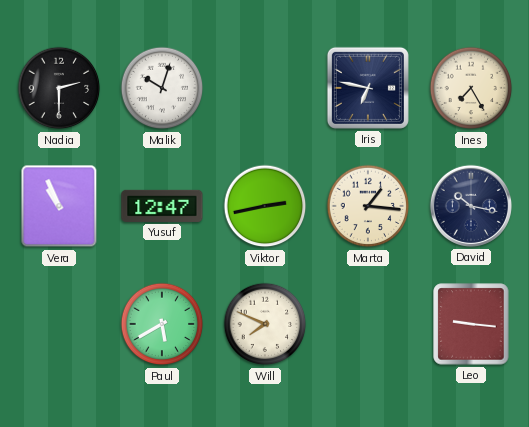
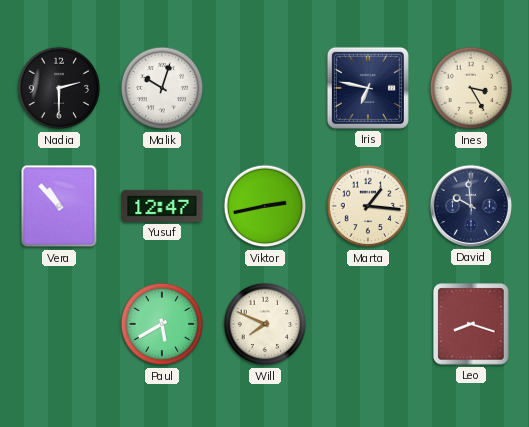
Ines: 7:25 -> 3:25 (471, 88)
Vera: 10:56 -> 10:53 (59, 206)
David: 10:17 -> 9:59 (471, 206)
Leo: 9:16 -> 8:18 (471, 324)
